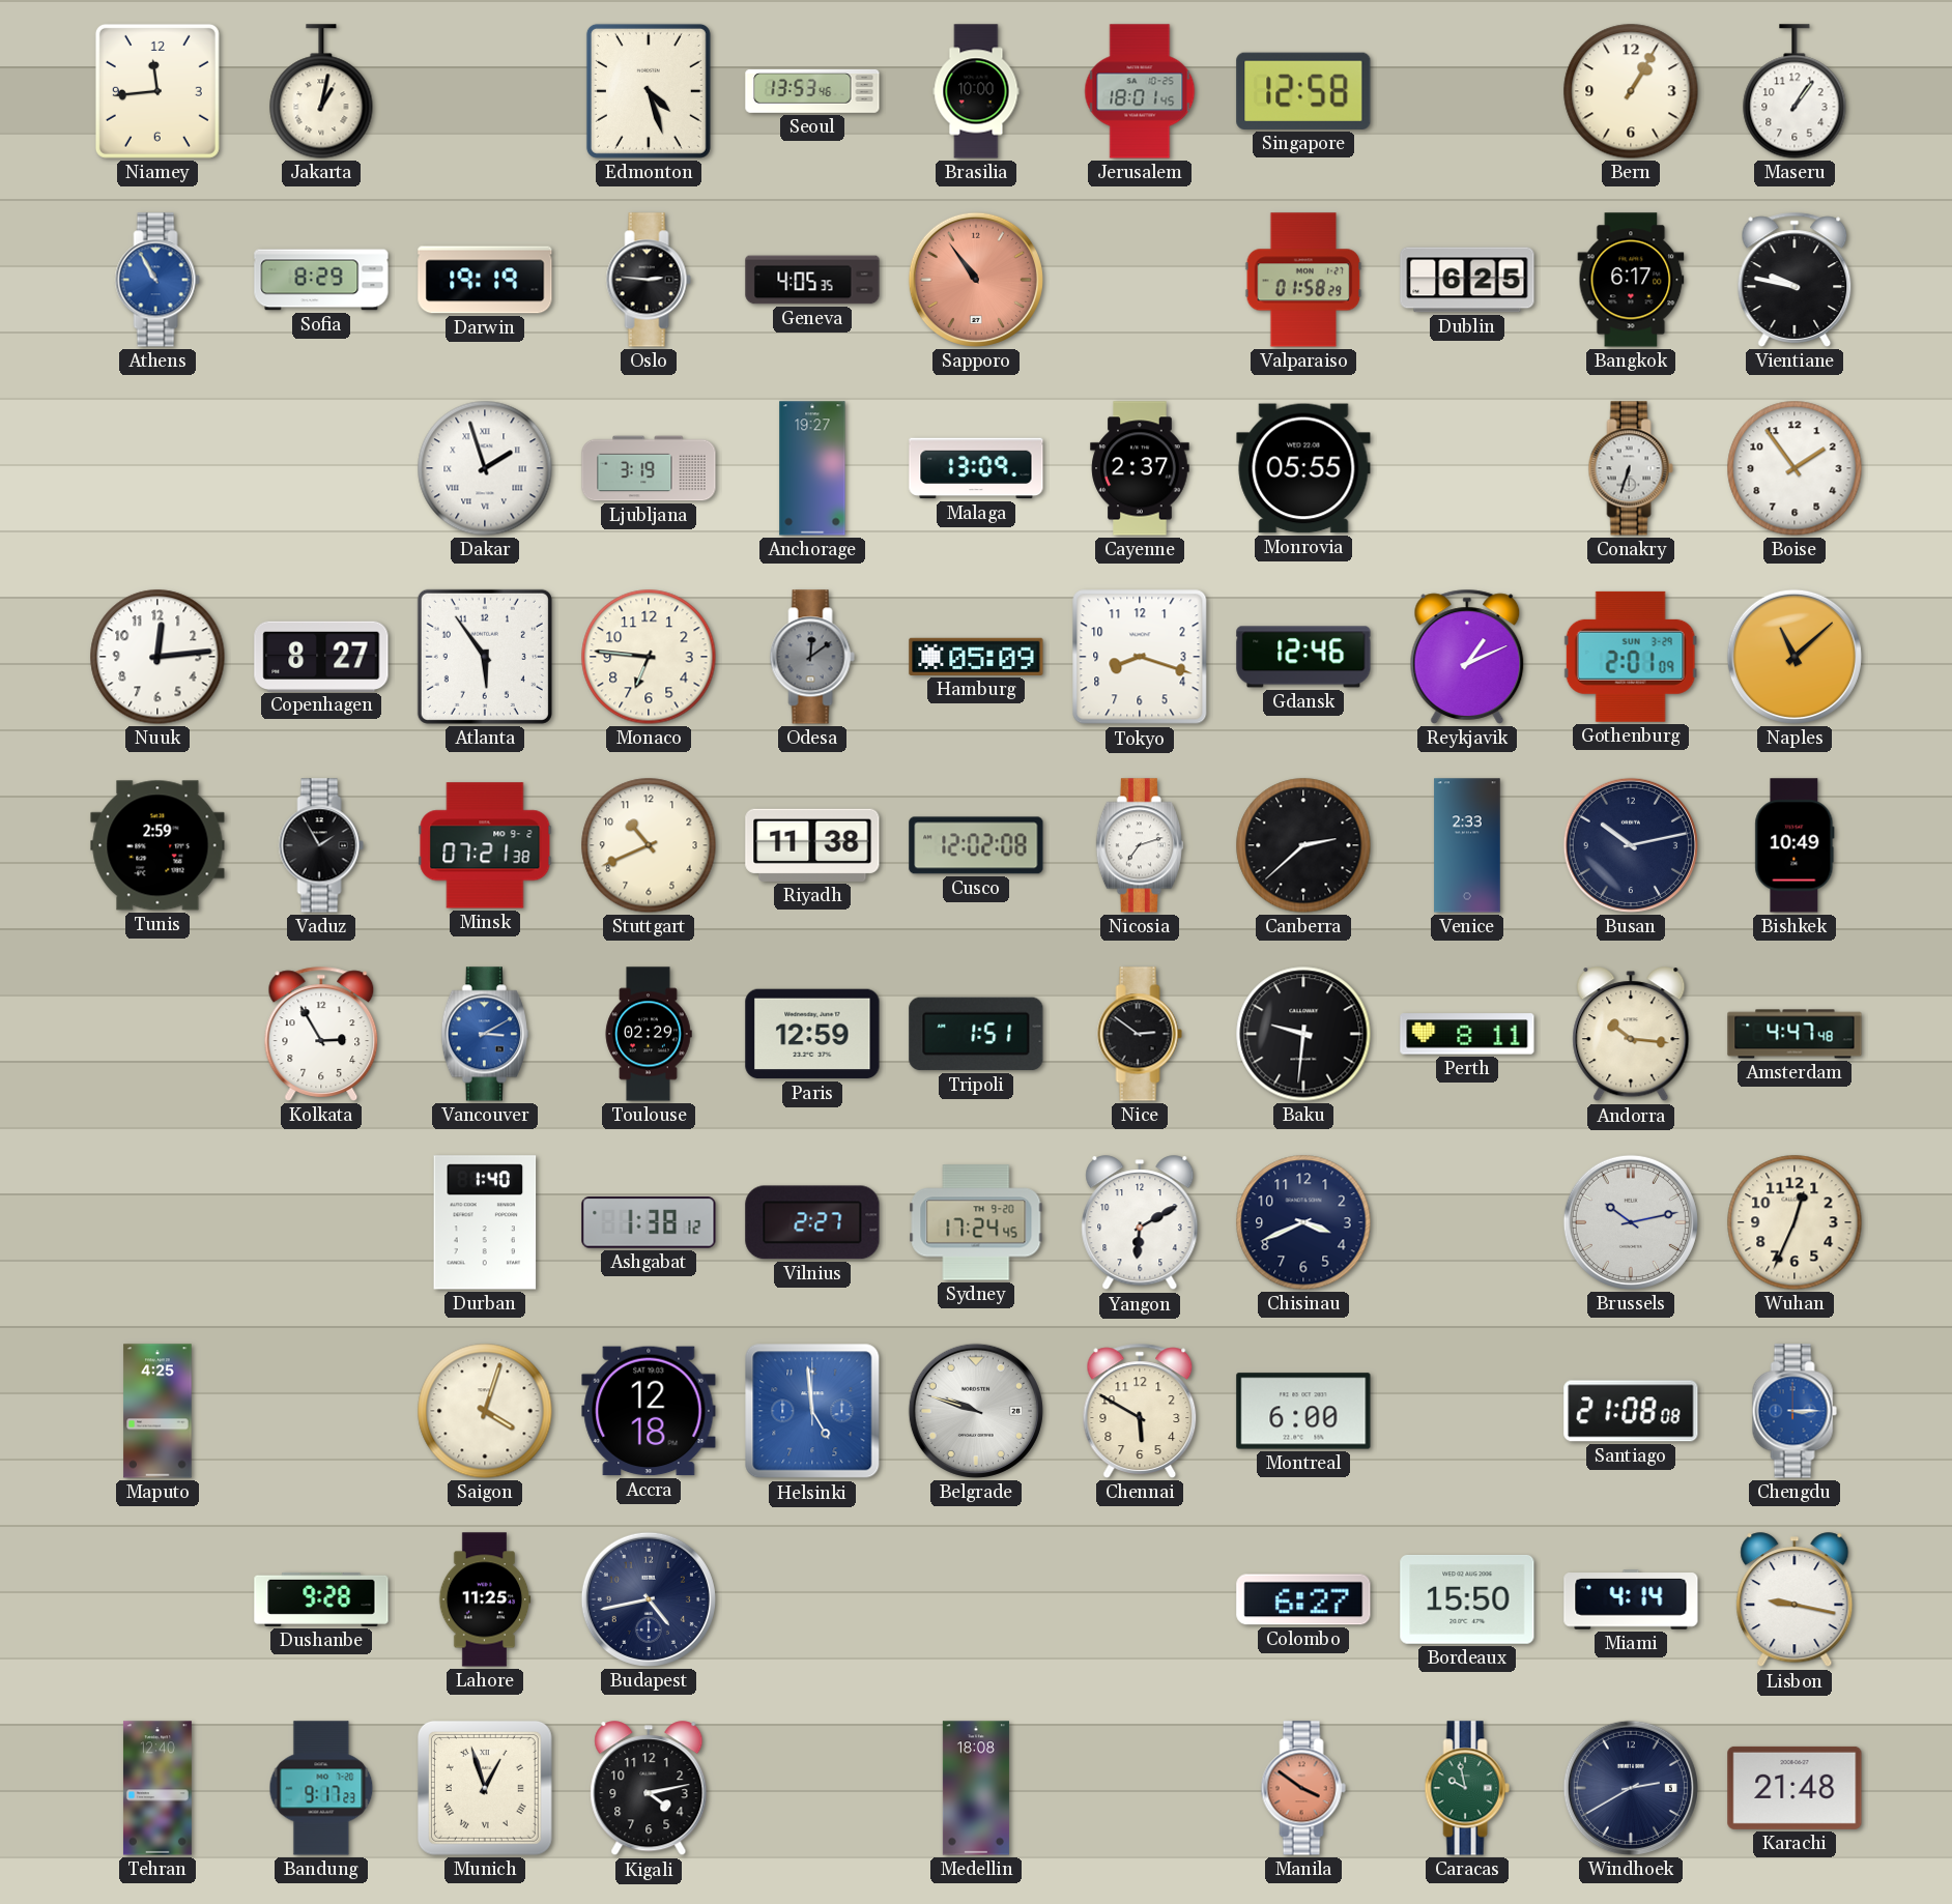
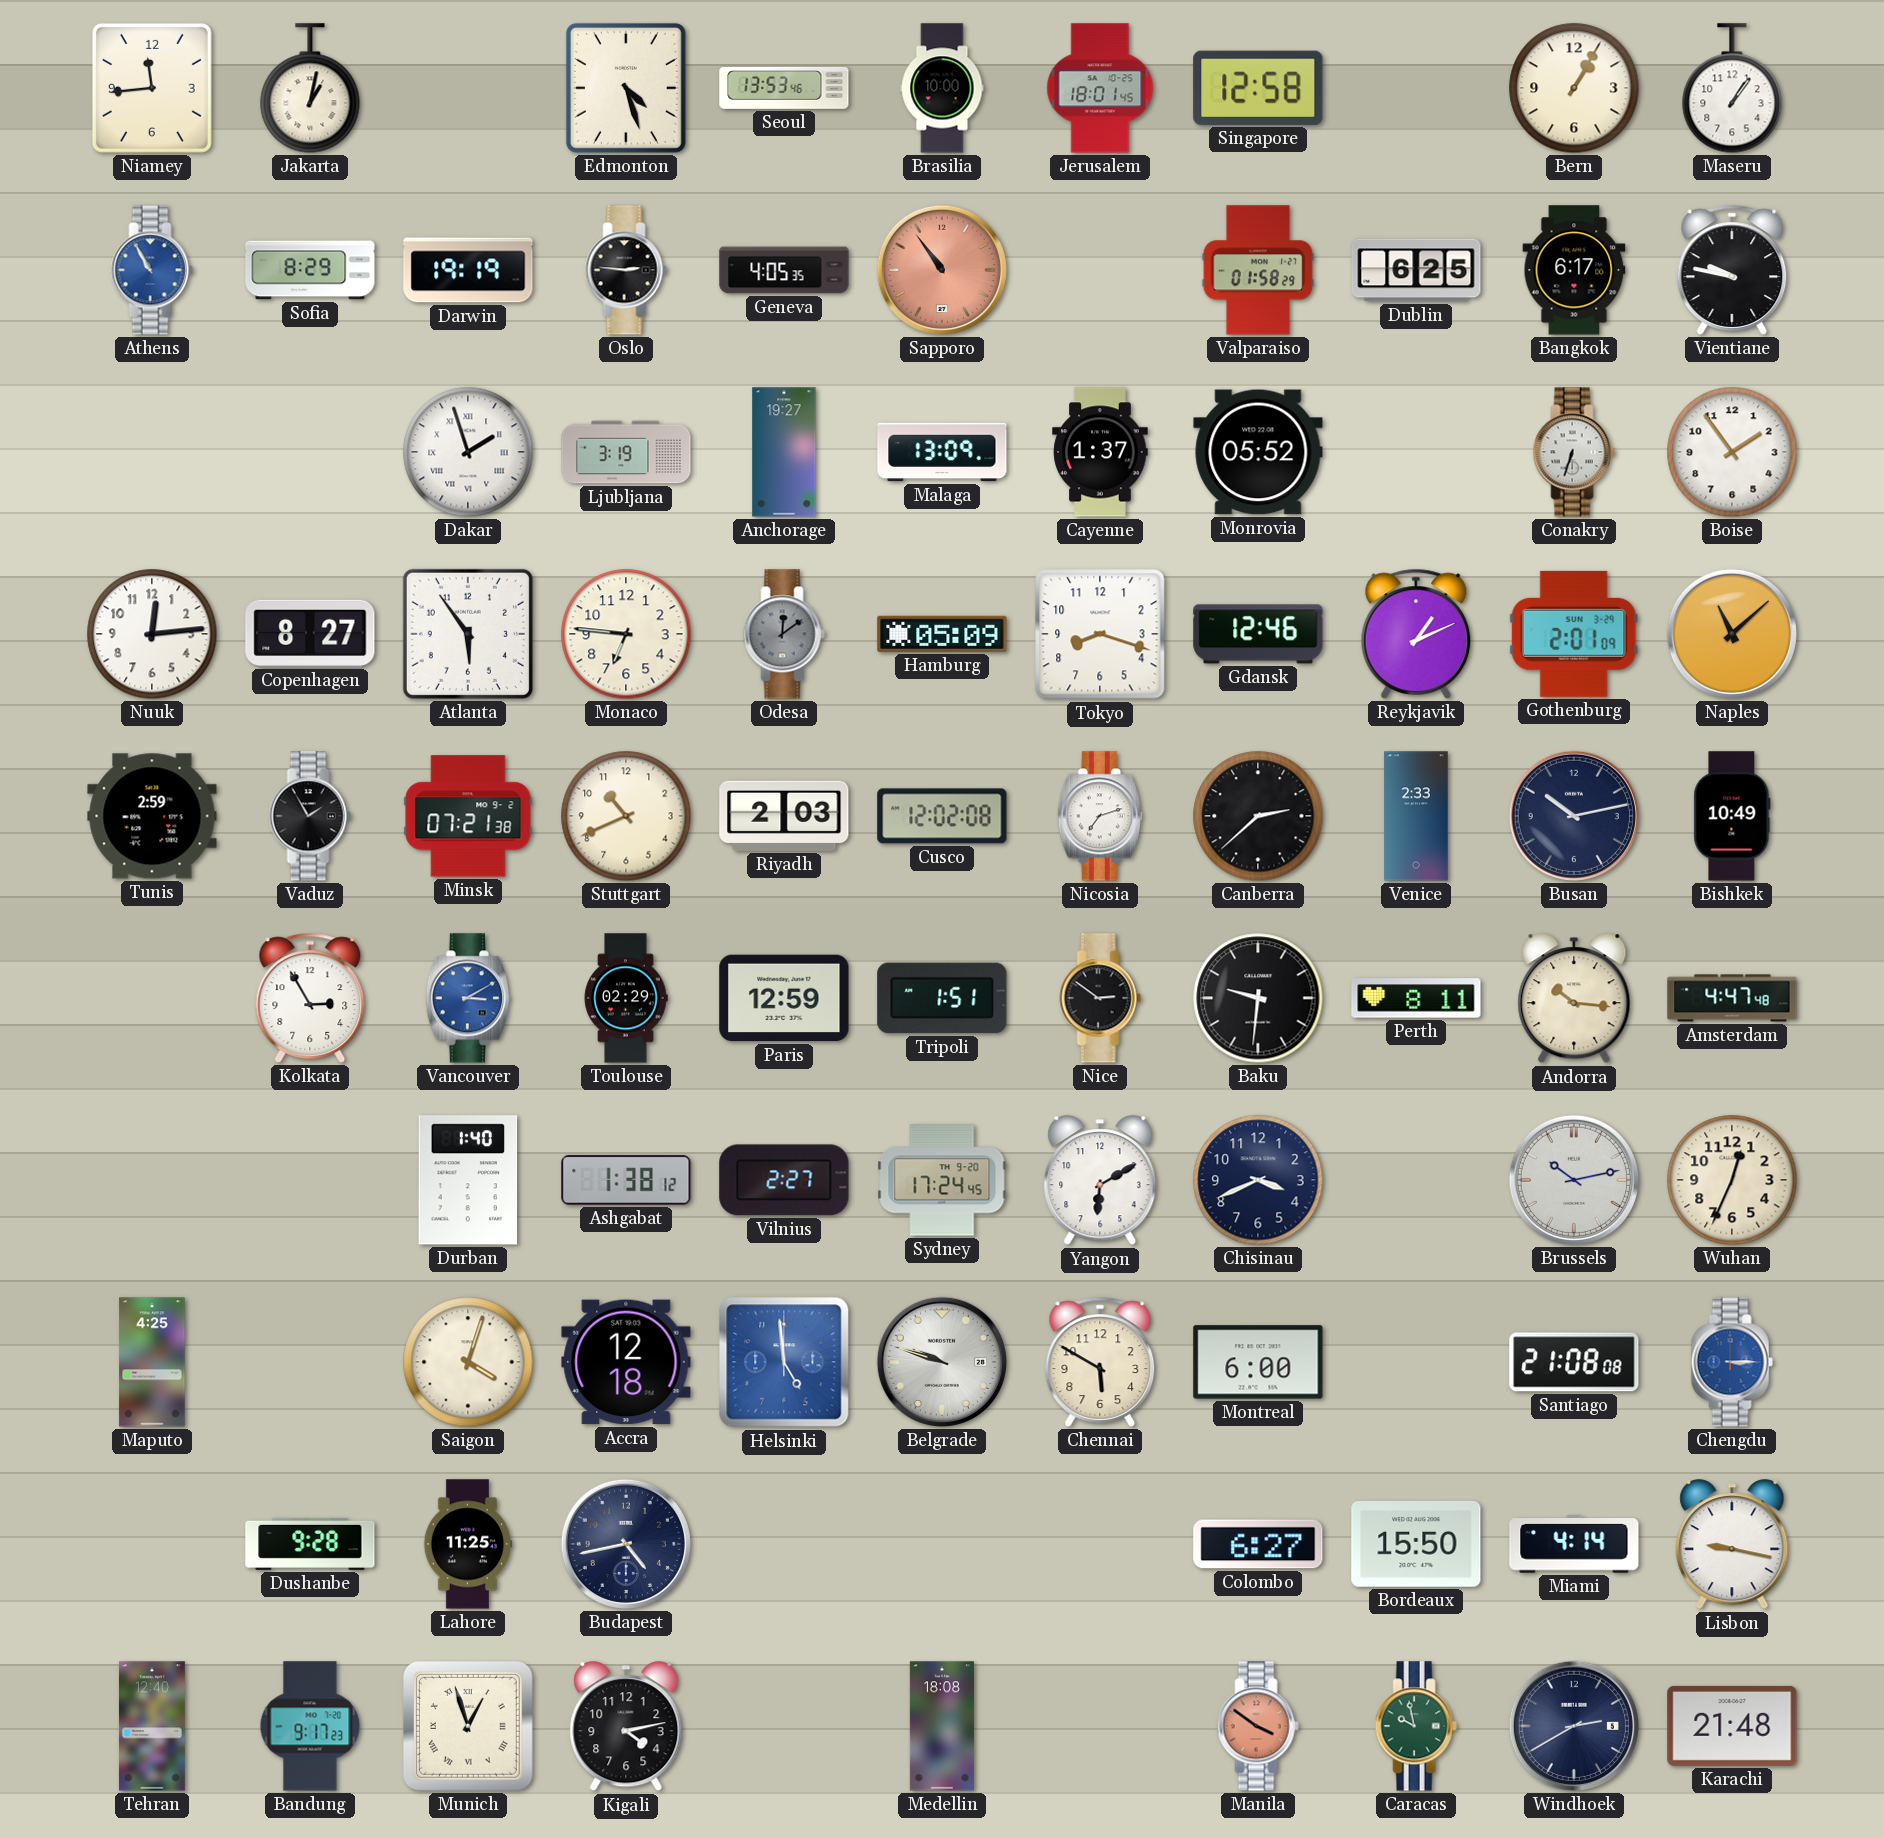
Cayenne: 2:37 -> 1:37 (1100, 452)
Monrovia: 05:55 -> 05:52 (1258, 452)
Riyadh: 11:38 -> 2:03 (784, 816)
